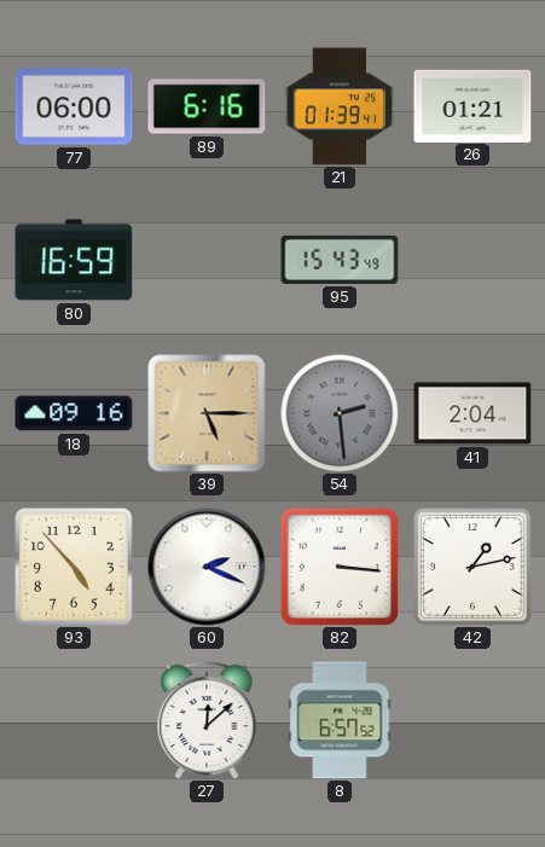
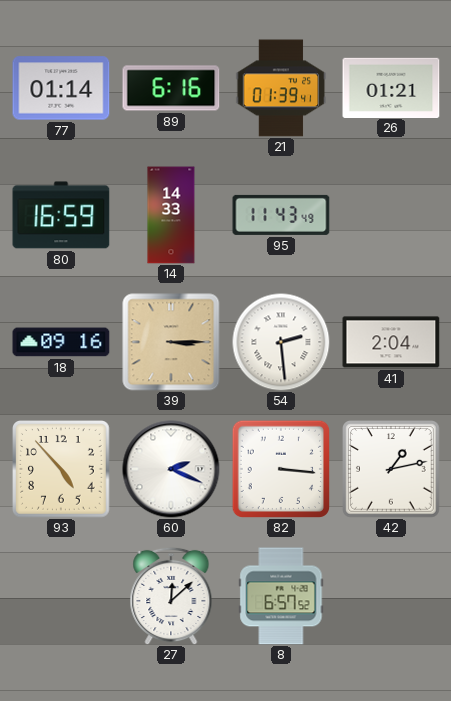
77: 06:00 -> 01:14 (61, 88)
14: none -> 14:33 (171, 215)
95: 15:43 -> 11:43 (281, 215)
39: 5:15 -> 3:15 (171, 342)
54 dial: grey -> white (281, 342)
